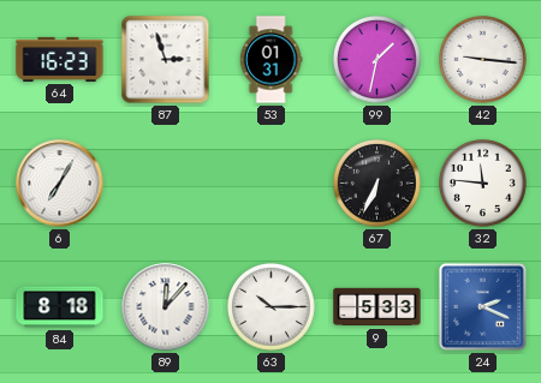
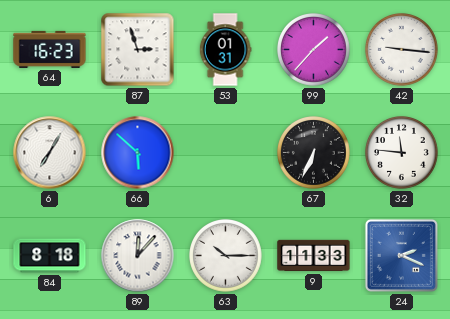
99: 1:32 -> 1:37 (314, 50)
66: none -> 5:52 (138, 153)
9: 5:33 -> 11:33 (314, 256)
